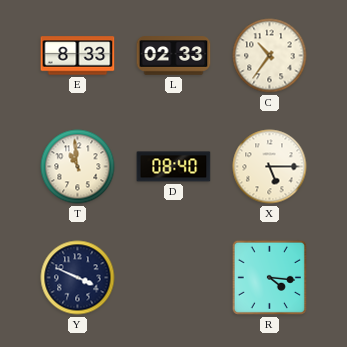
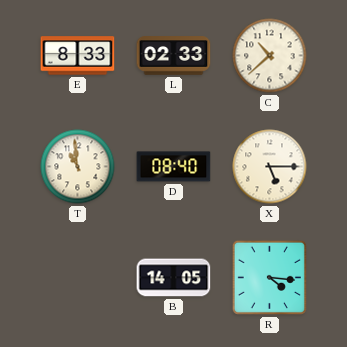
C: 10:36 -> 10:38 (270, 56)
Y: 3:49 -> none (78, 278)
B: none -> 14:05 (174, 278)
